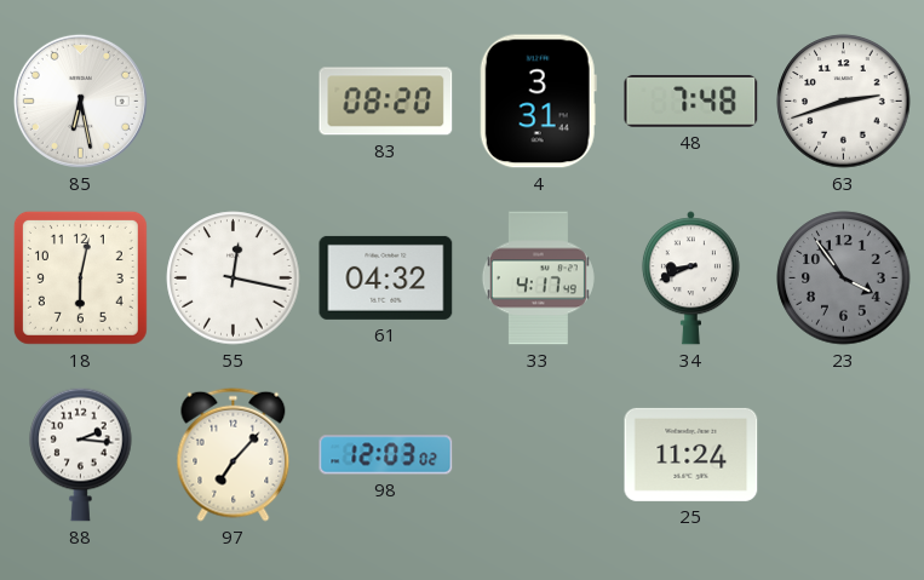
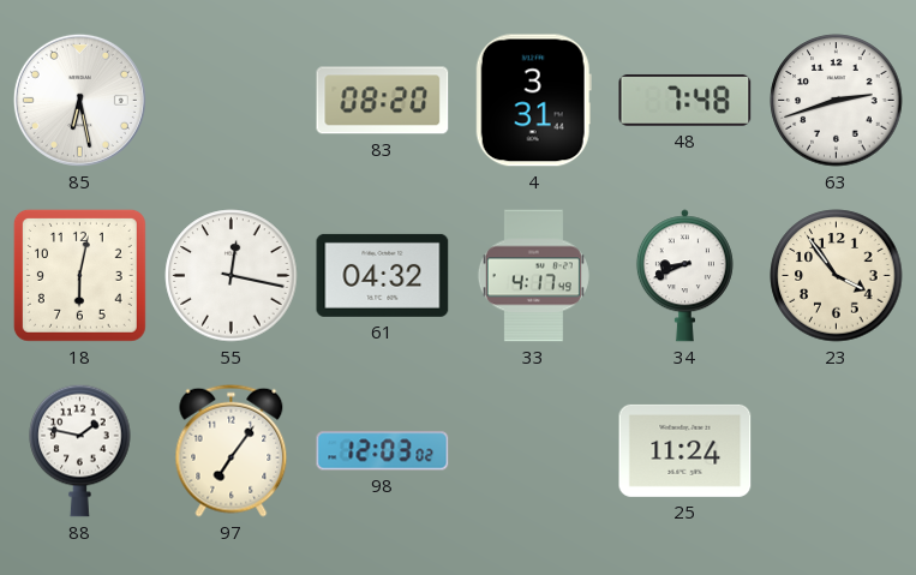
23 dial: grey -> cream (837, 276)
88: 2:16 -> 1:47 (80, 450)
97: 7:07 -> 7:06 (232, 450)
